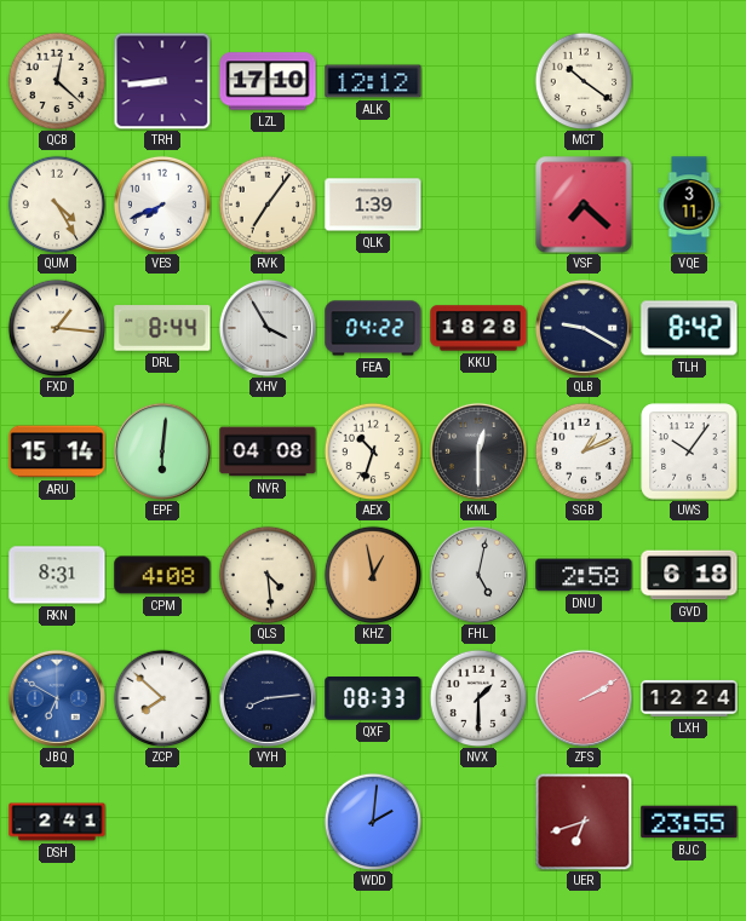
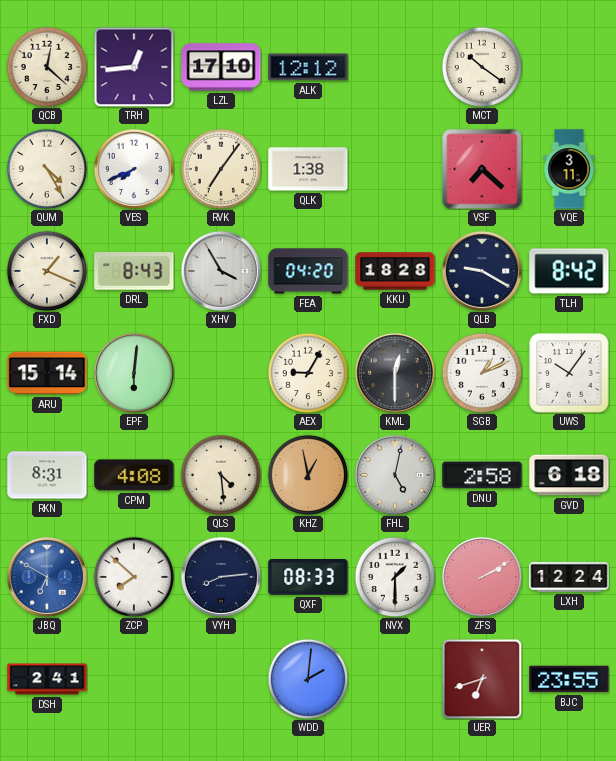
TRH: 8:44 -> 12:44 (134, 67)
QLK: 1:39 -> 1:38 (308, 169)
FXD: 1:16 -> 1:19 (47, 271)
DRL: 8:44 -> 8:43 (134, 271)
FEA: 04:22 -> 04:20 (308, 271)
NVR: 04:08 -> none (268, 451)
AEX: 10:33 -> 9:05 (308, 373)
